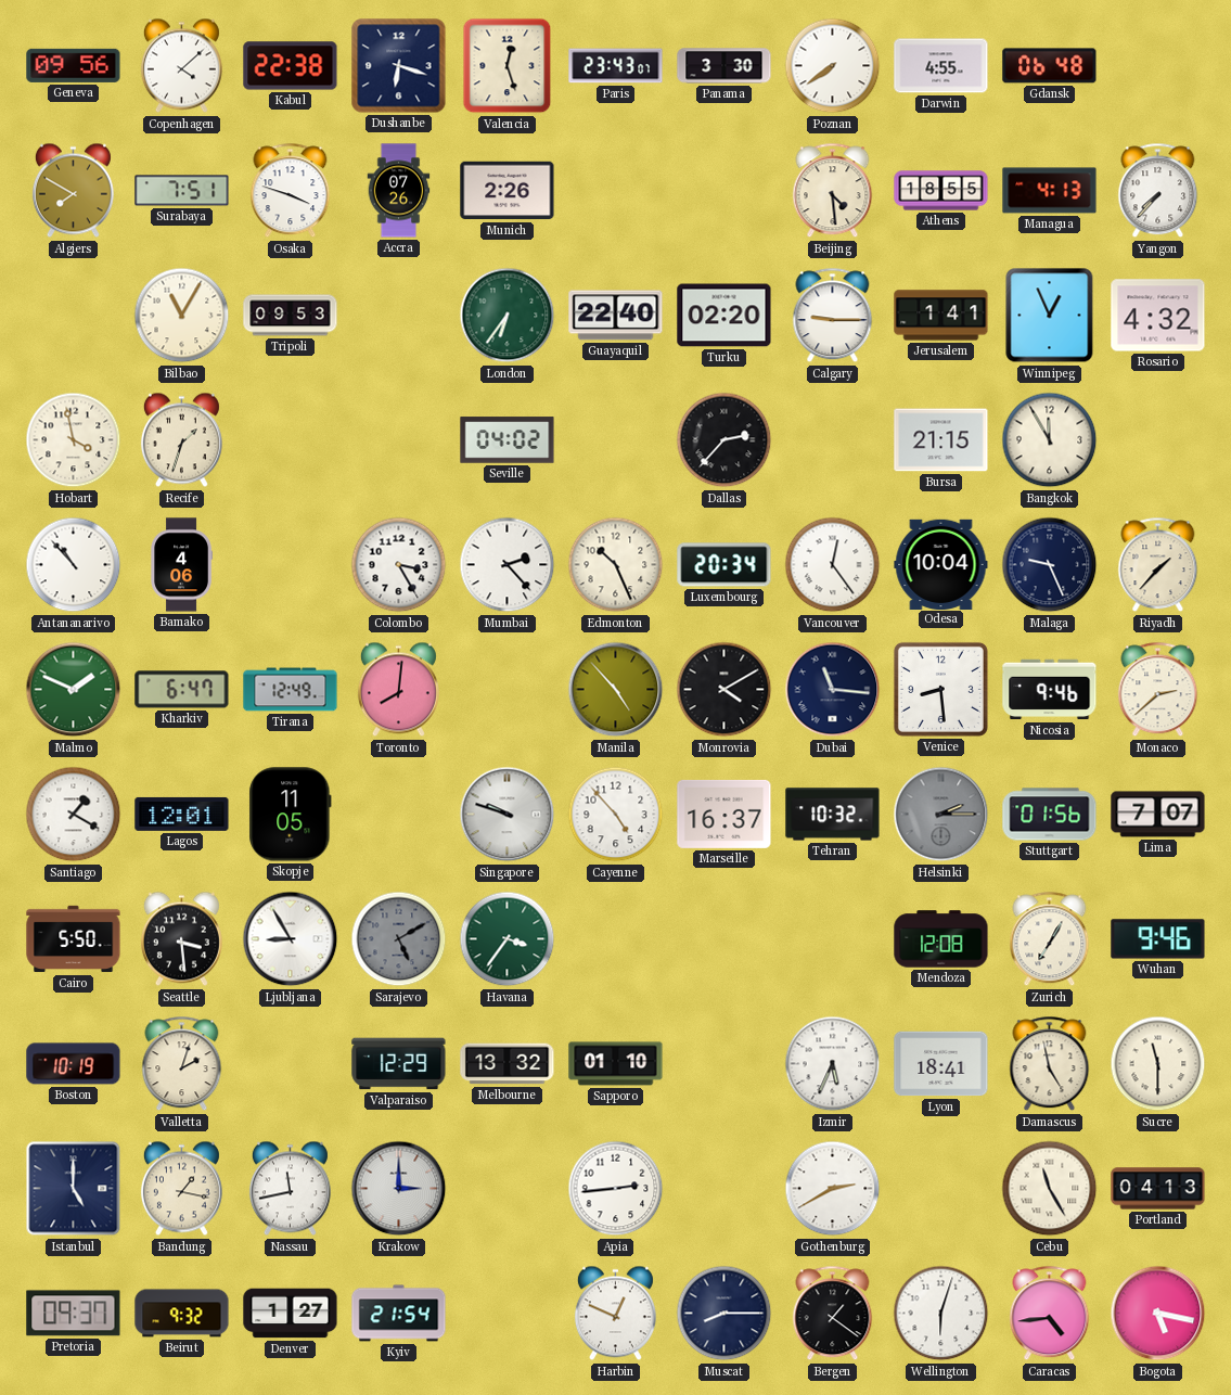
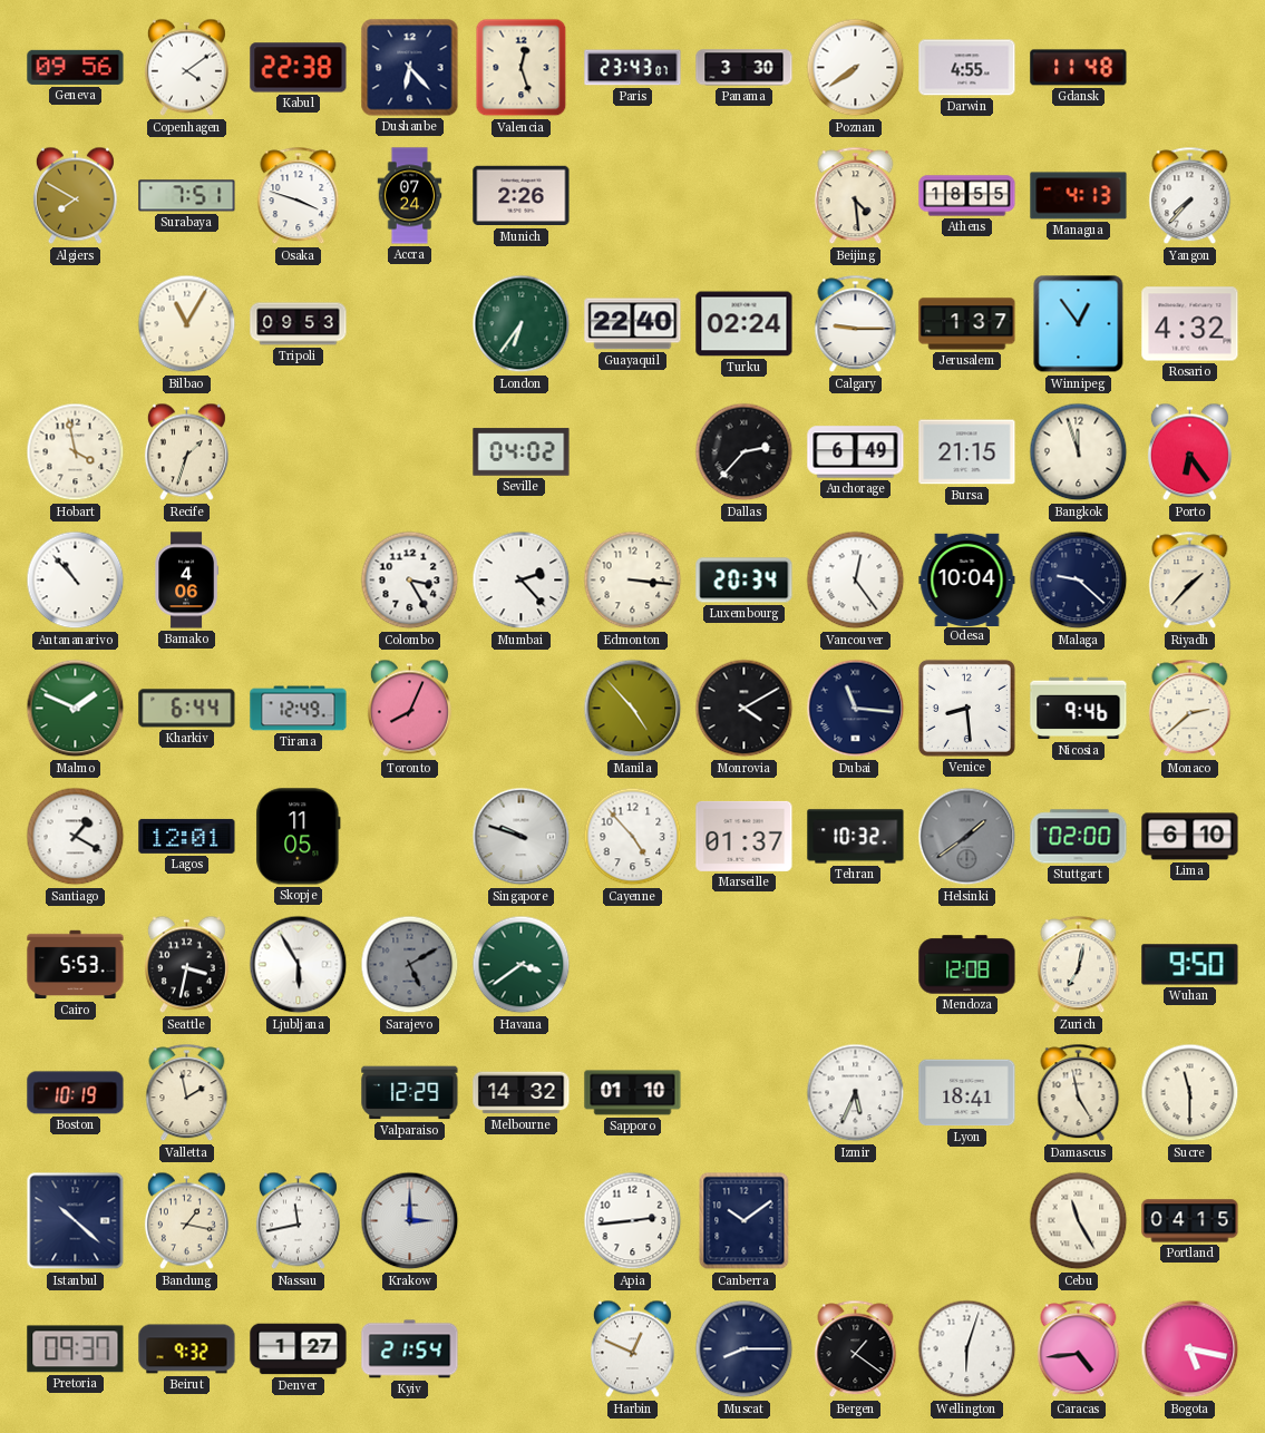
Copenhagen: 4:08 -> 4:09 (186, 68)
Dushanbe: 6:18 -> 6:23 (410, 68)
Gdansk: 06:48 -> 11:48 (1079, 68)
Accra: 07:26 -> 07:24 (410, 196)
Turku: 02:20 -> 02:24 (745, 324)
Jerusalem: 1:41 -> 1:37 (967, 324)
Winnipeg: 12:56 -> 12:54 (1079, 324)
Anchorage: none -> 6:49 (856, 452)
Bangkok: 11:55 -> 11:57 (1079, 452)
Porto: none -> 6:24 (1189, 452)
Edmonton: 10:26 -> 3:16 (633, 581)
Malaga: 9:26 -> 9:22 (1079, 581)
Kharkiv: 6:47 -> 6:44 (187, 709)
Toronto: 8:01 -> 8:04 (409, 709)
Marseille: 16:37 -> 01:37 (745, 836)
Helsinki: 2:15 -> 1:39 (967, 837)
Stuttgart: 01:56 -> 02:00 (1079, 837)
Lima: 7:07 -> 6:10 (1190, 837)
Cairo: 5:50 -> 5:53 (76, 965)
Seattle: 3:29 -> 3:32 (186, 965)
Ljubljana: 8:55 -> 5:55 (299, 965)
Havana: 3:36 -> 3:39 (522, 965)
Zurich: 7:05 -> 7:02 (1079, 965)
Wuhan: 9:46 -> 9:50 (1190, 965)
Valletta: 2:03 -> 1:58 (187, 1093)
Melbourne: 13:32 -> 14:32 (522, 1093)
Istanbul: 5:00 -> 10:22 (76, 1221)
Canberra: none -> 10:09 (745, 1221)
Gothenburg: 2:40 -> none (833, 1189)
Portland: 04:13 -> 04:15 (1190, 1221)
